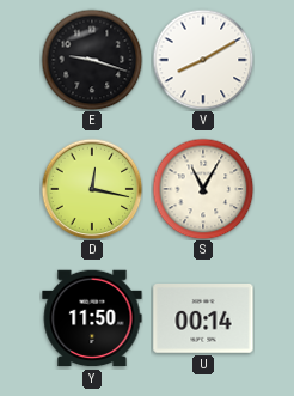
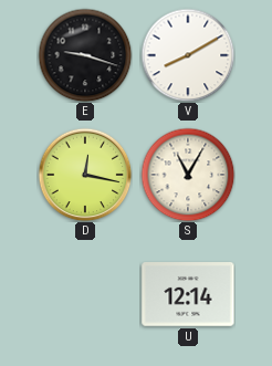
Y: 11:50 -> none (92, 318)
U: 00:14 -> 12:14 (188, 295)
